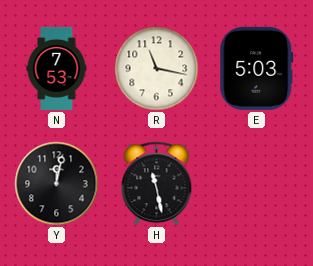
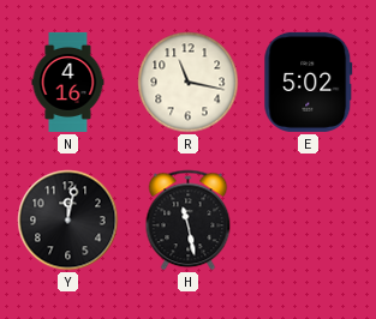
N: 7:53 -> 4:16 (68, 82)
E: 5:03 -> 5:02 (309, 82)
